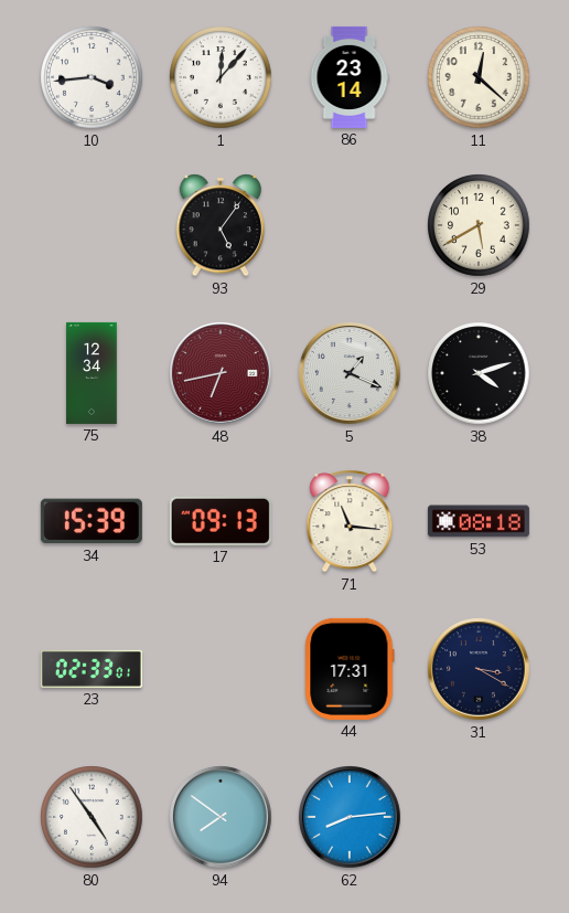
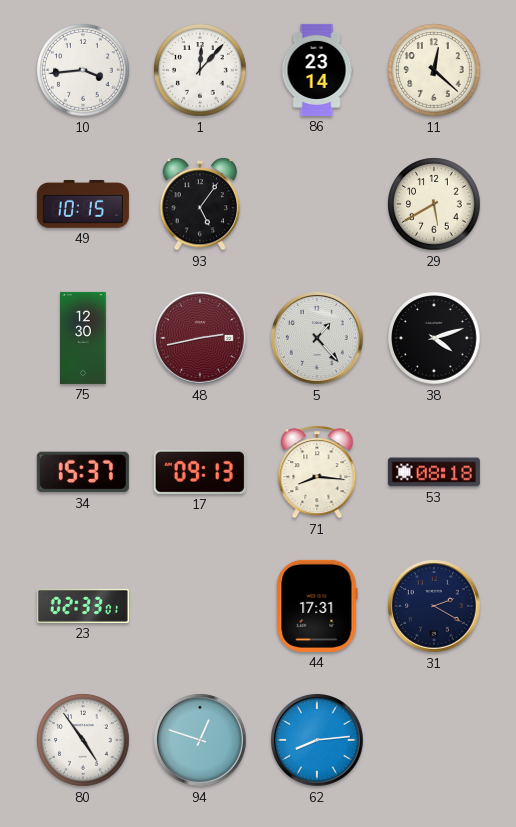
49: none -> 10:15 (83, 204)
75: 12:34 -> 12:30 (83, 338)
48: 6:43 -> 2:43 (201, 339)
5: 1:19 -> 1:23 (318, 339)
34: 15:39 -> 15:37 (83, 472)
71: 11:16 -> 8:16 (317, 472)
31: 3:20 -> 2:20 (435, 607)
94: 7:51 -> 12:48 (201, 741)
